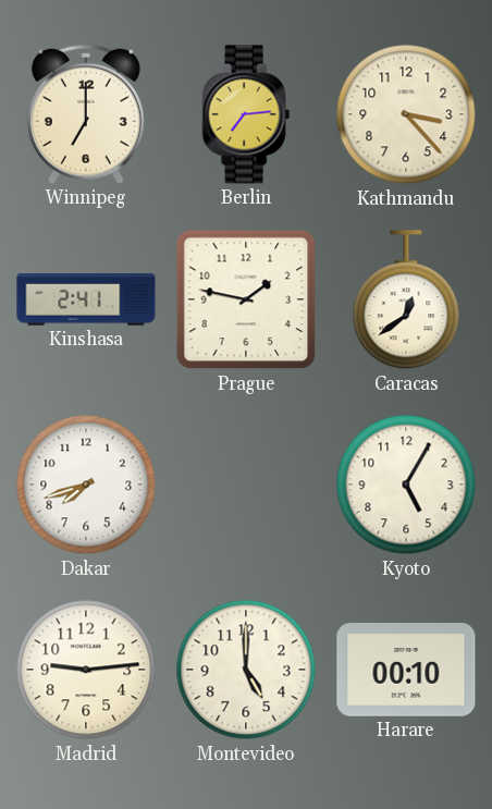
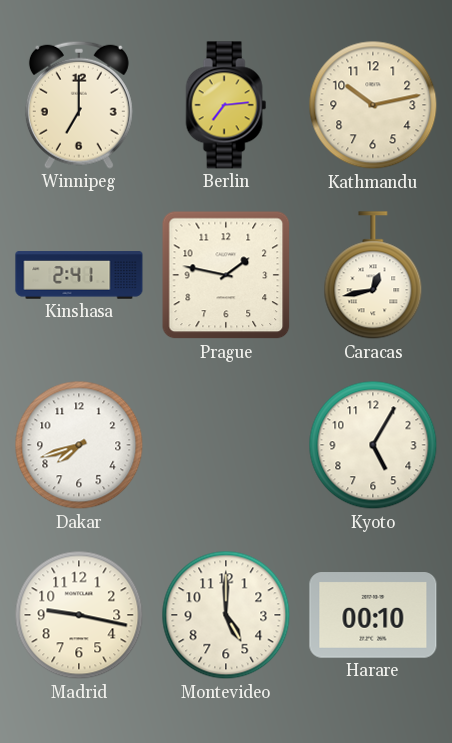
Kathmandu: 3:23 -> 10:13 (373, 105)
Caracas: 12:39 -> 12:43 (373, 276)
Madrid: 9:14 -> 9:17 (79, 615)
